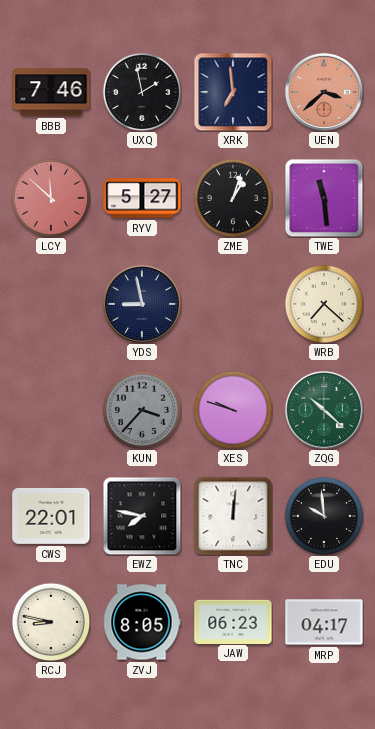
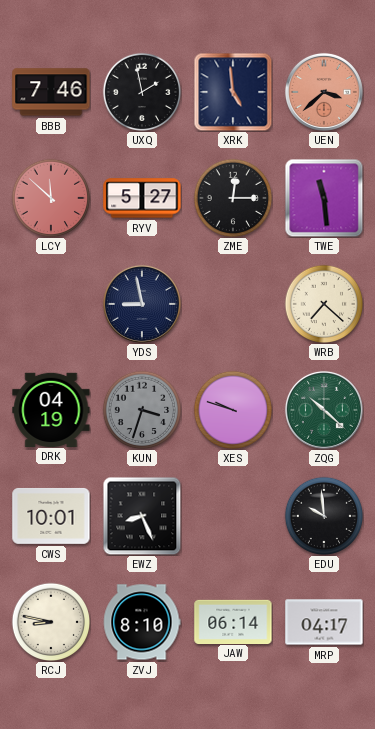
XRK: 6:59 -> 4:59 (233, 92)
ZME: 1:03 -> 12:15 (233, 198)
DRK: none -> 04:19 (51, 409)
KUN: 3:37 -> 3:33 (142, 410)
CWS: 22:01 -> 10:01 (51, 516)
EWZ: 7:47 -> 8:26 (142, 516)
TNC: 12:01 -> none (233, 516)
ZVJ: 8:05 -> 8:10 (142, 622)
JAW: 06:23 -> 06:14 (233, 621)
